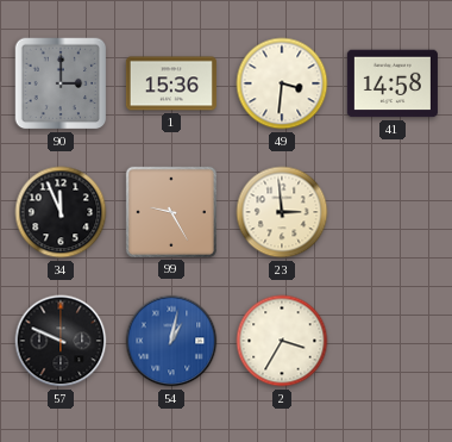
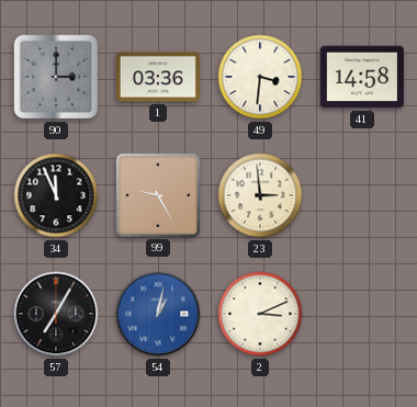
1: 15:36 -> 03:36 (158, 77)
57: 9:49 -> 7:05 (56, 314)
2: 3:35 -> 3:11 (260, 314)
